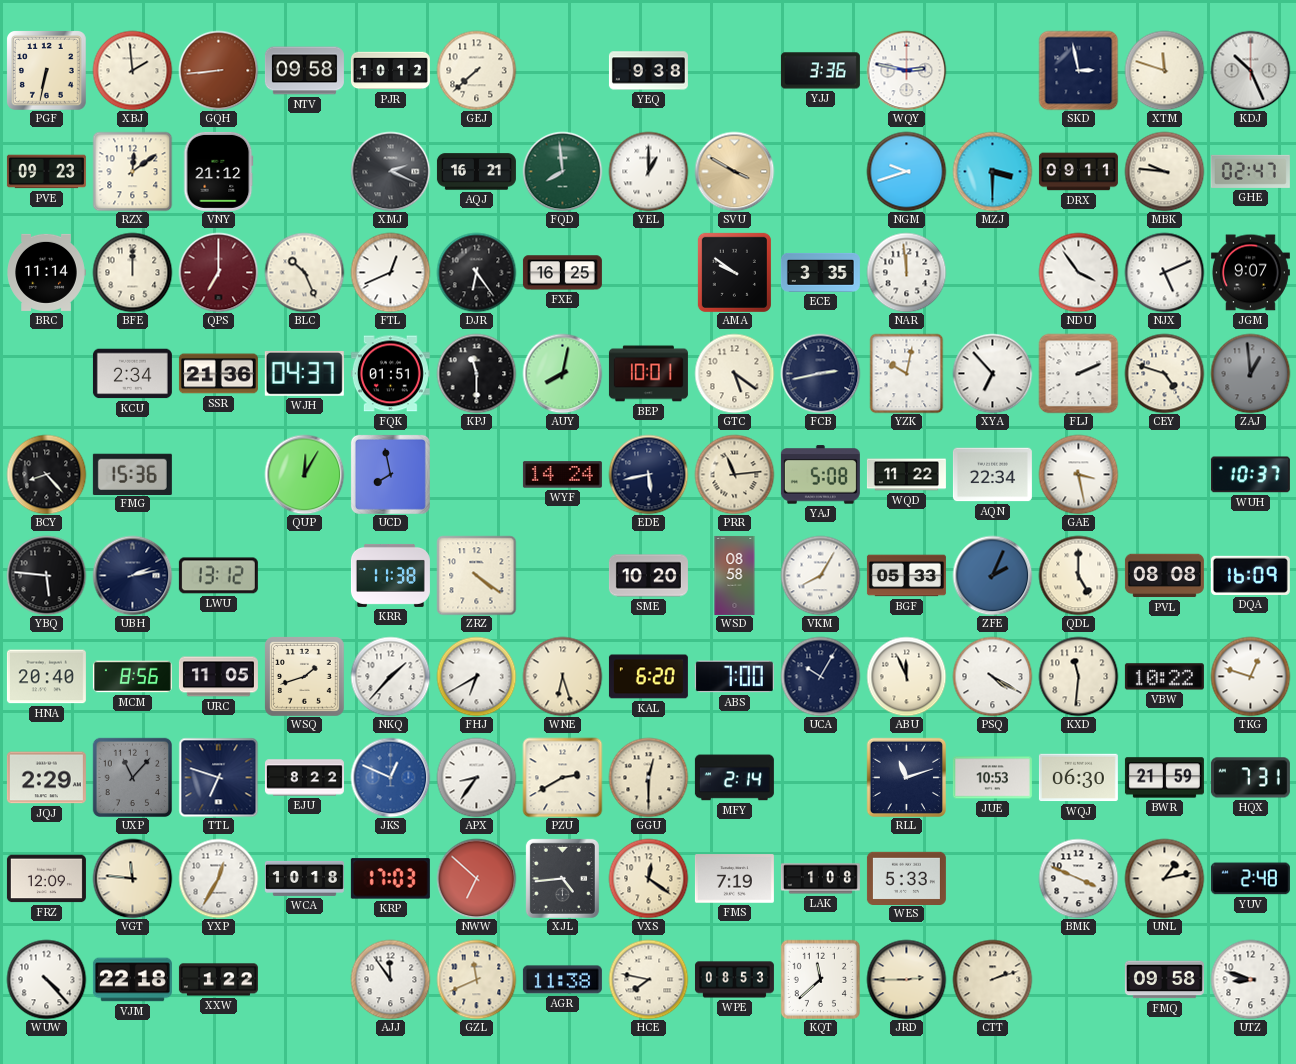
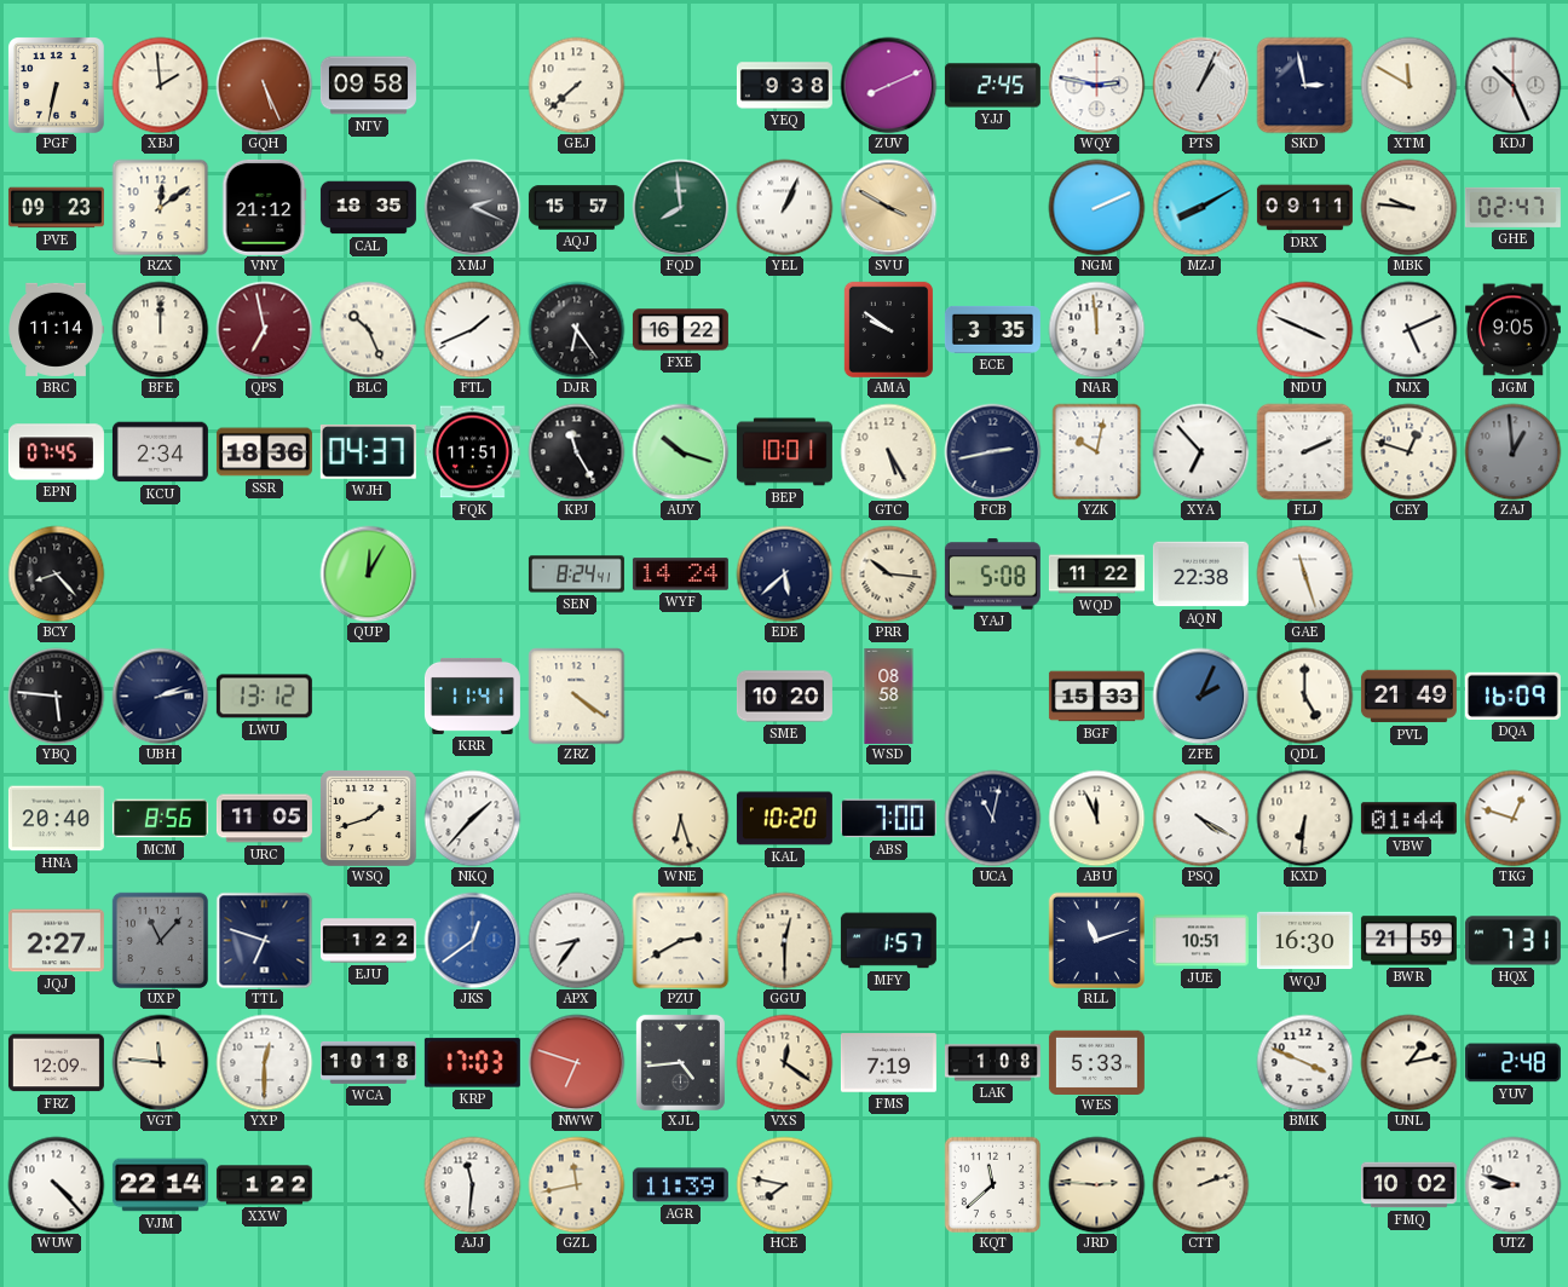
GQH: 8:44 -> 5:26 (264, 85)
PJR: 10:12 -> none (390, 71)
ZUV: none -> 8:11 (888, 85)
YJJ: 3:36 -> 2:45 (992, 86)
PTS: none -> 1:04 (1200, 85)
XTM: 11:48 -> 11:50 (1408, 85)
CAL: none -> 18:35 (368, 208)
AQJ: 16:21 -> 15:57 (576, 208)
YEL: 1:00 -> 1:04 (784, 207)
NGM: 9:42 -> 2:11 (1096, 207)
MZJ: 3:30 -> 8:10 (1200, 207)
QPS: 7:00 -> 6:58 (264, 329)
FTL: 12:41 -> 1:41 (472, 329)
FXE: 16:25 -> 16:22 (680, 330)
NDU: 3:54 -> 3:49 (1304, 329)
JGM: 9:07 -> 9:05 (1512, 330)
EPN: none -> 07:45 (56, 452)
SSR: 21:36 -> 18:36 (264, 452)
FQK: 01:51 -> 11:51 (472, 452)
KPJ: 11:30 -> 11:25 (576, 451)
AUY: 8:02 -> 10:18 (680, 451)
GTC: 5:21 -> 5:25 (888, 451)
CEY: 4:48 -> 12:48 (1408, 451)
FMG: 15:36 -> none (132, 474)
UCD: 7:58 -> none (390, 474)
SEN: none -> 8:24 (576, 575)
EDE: 5:43 -> 5:38 (784, 573)
PRR: 11:14 -> 10:16 (888, 573)
AQN: 22:34 -> 22:38 (1200, 575)
GAE: 3:28 -> 11:27 (1304, 573)
WUH: 10:37 -> none (1250, 475)
KRR: 11:38 -> 11:41 (472, 696)
VKM: 8:05 -> none (820, 575)
BGF: 05:33 -> 15:33 (1096, 697)
PVL: 08:08 -> 21:49 (1408, 697)
FHJ: 6:40 -> none (476, 676)
KAL: 6:20 -> 10:20 (784, 819)
UCA: 10:05 -> 11:02 (992, 818)
KXD: 11:31 -> 6:31 (1304, 818)
VBW: 10:22 -> 01:44 (1408, 819)
JQJ: 2:29 -> 2:27 (56, 941)
EJU: 8:22 -> 1:22 (368, 941)
JKS: 12:49 -> 12:39 (472, 940)
MFY: 2:14 -> 1:57 (888, 941)
JUE: 10:53 -> 10:51 (1200, 941)
WQJ: 06:30 -> 16:30 (1304, 941)
YXP: 12:35 -> 12:30 (264, 1062)
NWW: 6:52 -> 6:48 (576, 1062)
VJM: 22:18 -> 22:14 (160, 1185)
AJJ: 11:54 -> 11:31 (472, 1184)
GZL: 11:41 -> 11:43 (576, 1184)
AGR: 11:38 -> 11:39 (680, 1185)
WPE: 08:53 -> none (734, 980)
JRD: 2:45 -> 2:46 (1096, 1184)
FMQ: 09:58 -> 10:02 (1408, 1185)
